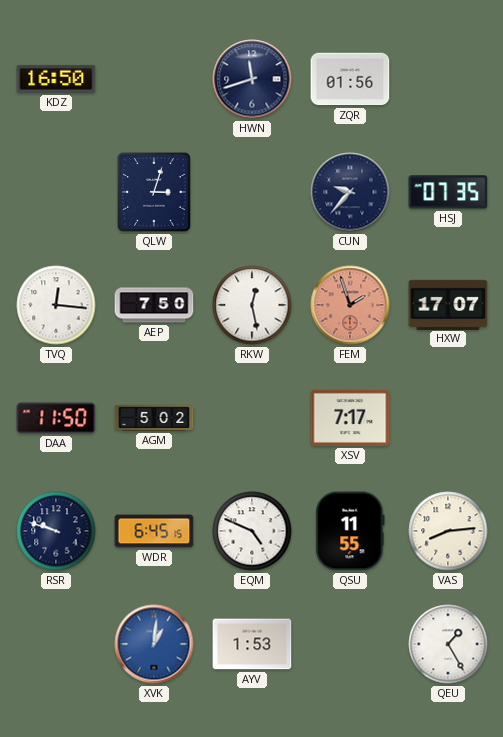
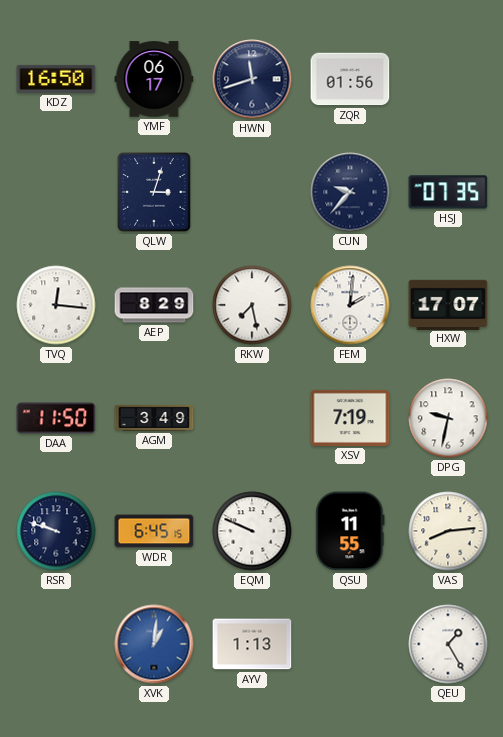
YMF: none -> 06:17 (154, 79)
AEP: 7:50 -> 8:29 (154, 305)
RKW: 12:28 -> 7:28 (252, 305)
FEM: 1:57 -> 2:01 (350, 305)
FEM dial: salmon -> white (350, 305)
AGM: 5:02 -> 3:49 (154, 418)
XSV: 7:17 -> 7:19 (350, 418)
DPG: none -> 9:32 (448, 418)
EQM: 4:49 -> 9:49 (252, 531)
AYV: 1:53 -> 1:13 (252, 644)
